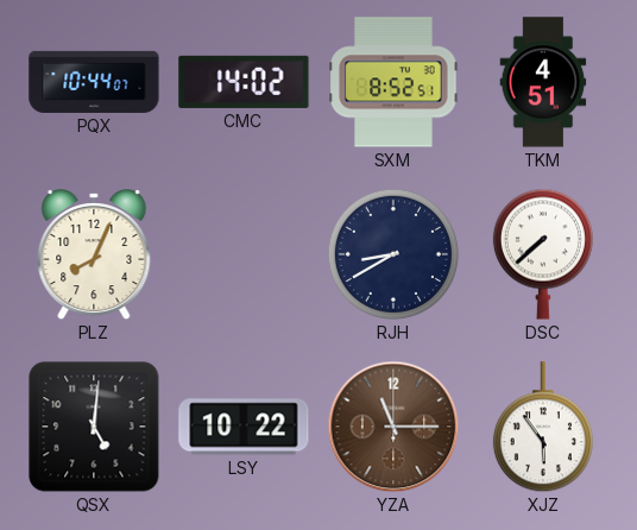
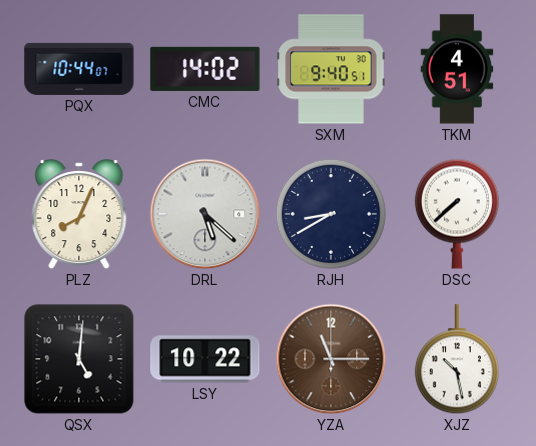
SXM: 8:52 -> 9:40 (331, 69)
DRL: none -> 5:22 (205, 214)
XJZ: 5:54 -> 10:28 (457, 360)
